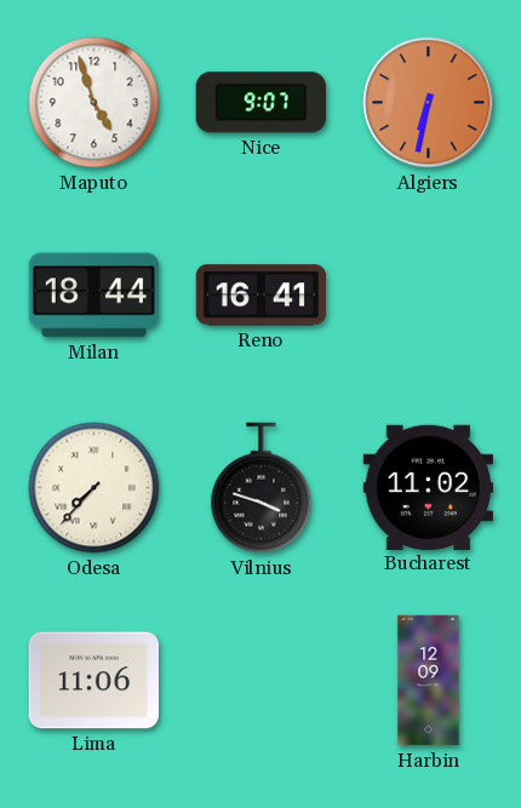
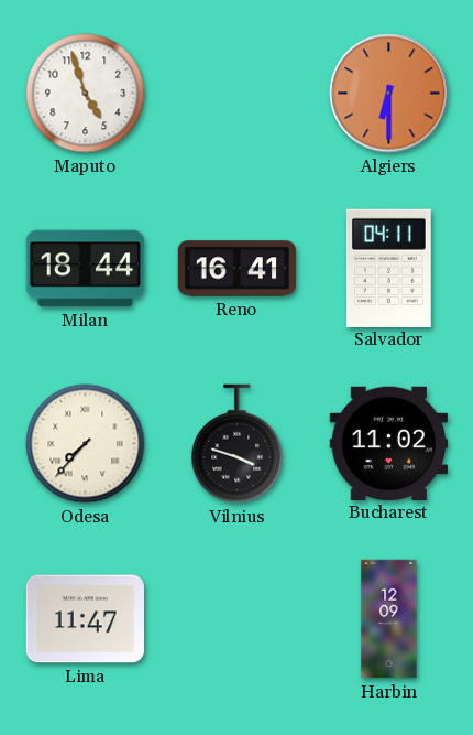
Nice: 9:07 -> none (260, 103)
Algiers: 6:32 -> 6:30 (389, 94)
Salvador: none -> 04:11 (389, 268)
Lima: 11:06 -> 11:47 (85, 619)
